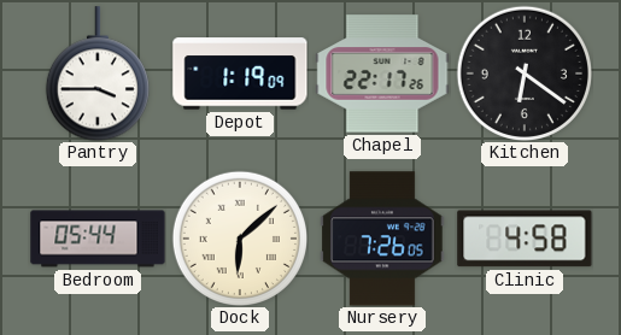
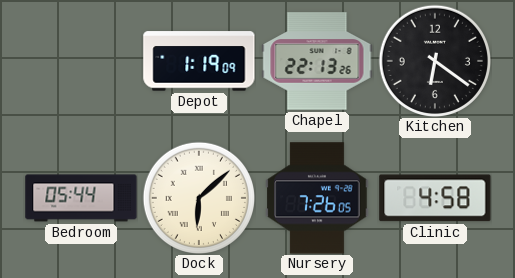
Pantry: 3:45 -> none (98, 74)
Chapel: 22:17 -> 22:13 (317, 61)
